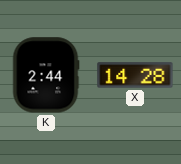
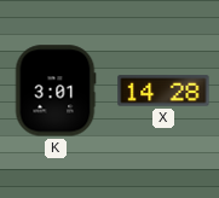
K: 2:44 -> 3:01 (56, 91)
